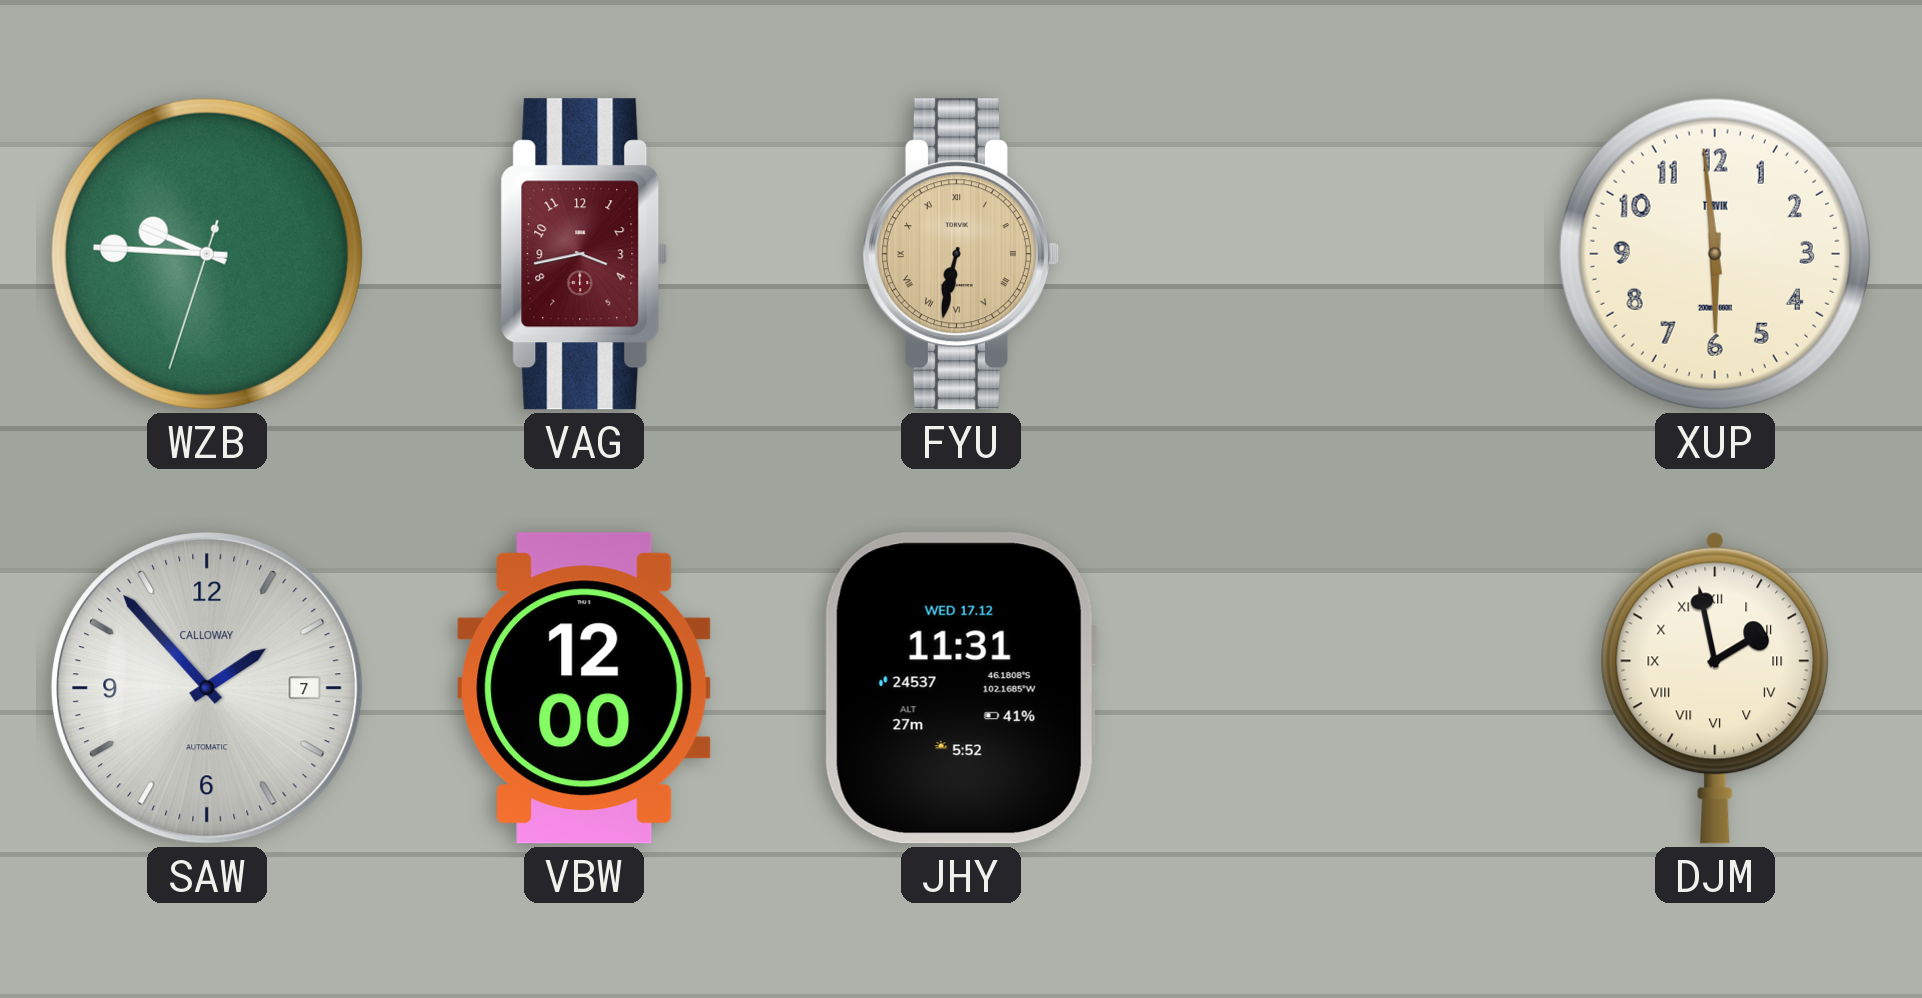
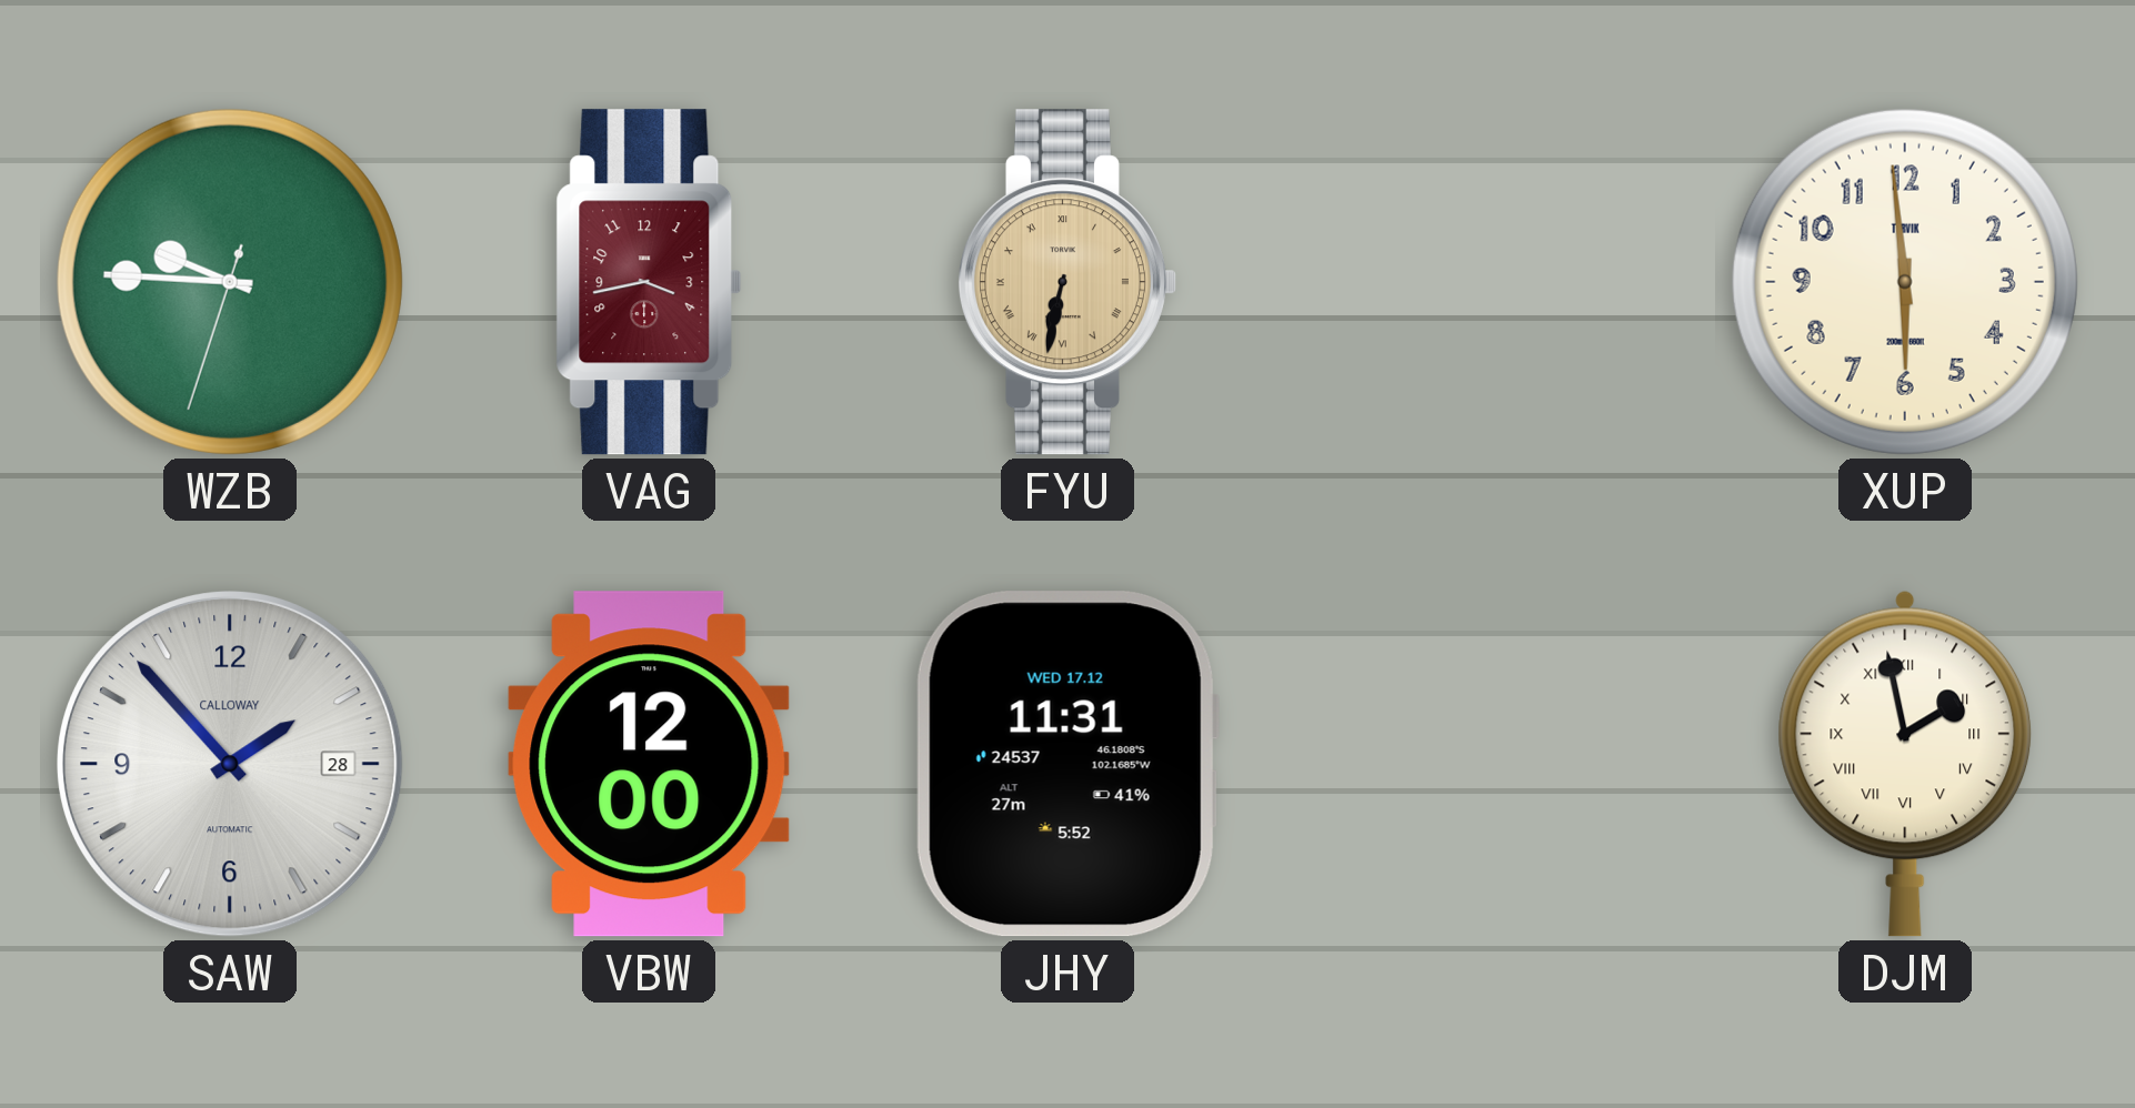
SAW date: 7 -> 28 (230, 764)
